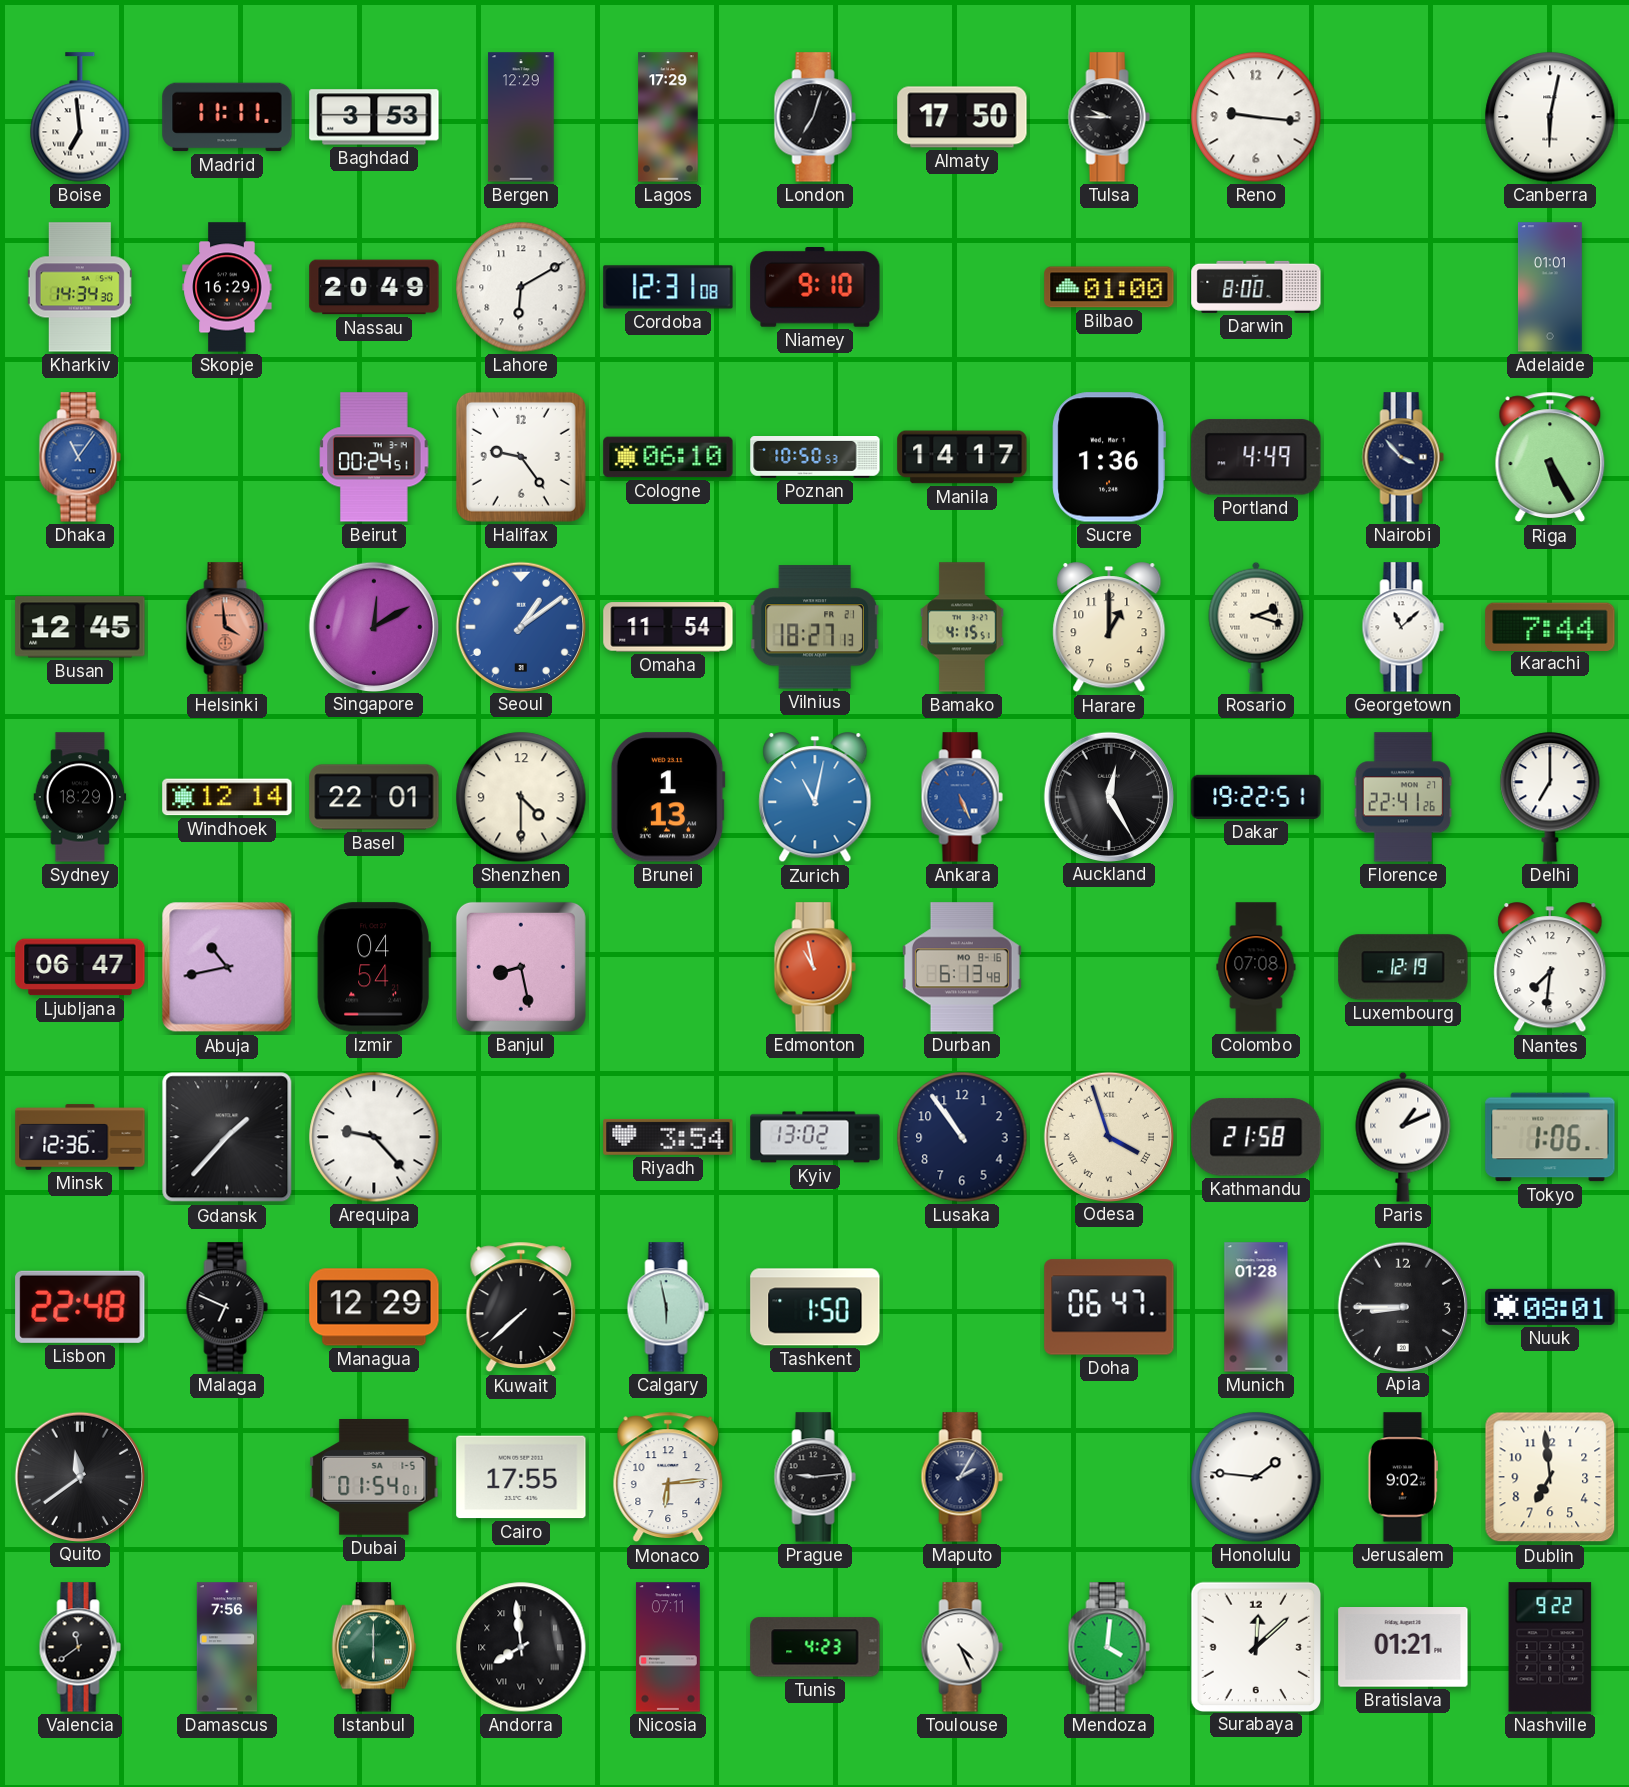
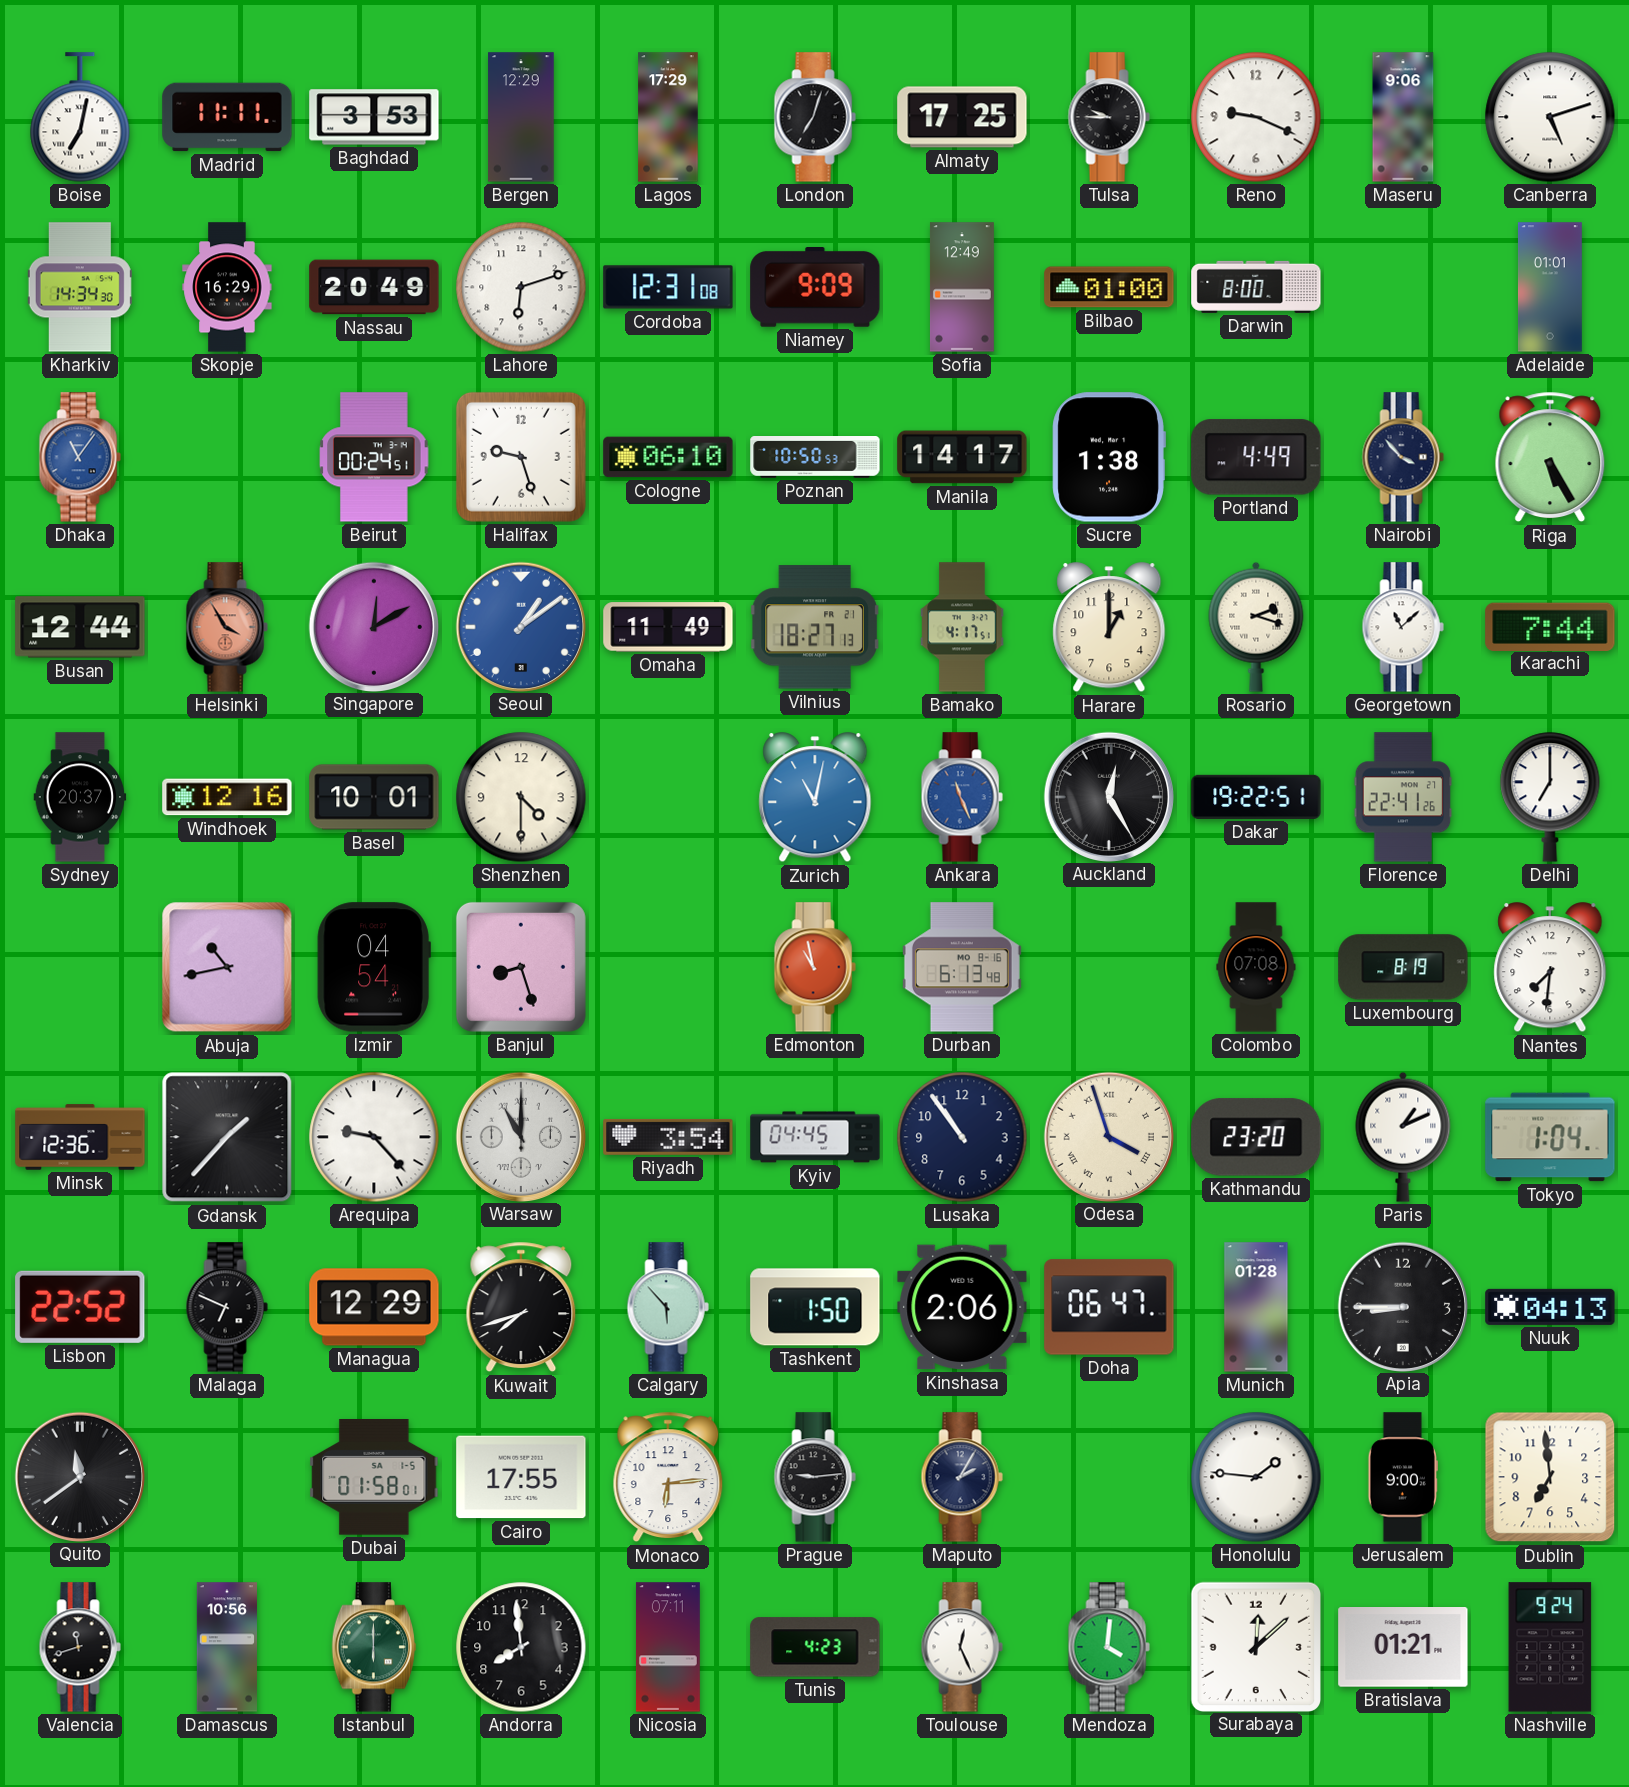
Boise: 6:59 -> 7:02 (80, 117)
Almaty: 17:50 -> 17:25 (962, 117)
Reno: 9:16 -> 9:19 (1256, 117)
Maseru: none -> 9:06 (1403, 117)
Canberra: 6:02 -> 5:12 (1550, 117)
Lahore: 6:10 -> 6:12 (521, 287)
Niamey: 9:10 -> 9:09 (815, 288)
Sofia: none -> 12:49 (962, 287)
Halifax: 9:24 -> 9:27 (521, 457)
Sucre: 1:36 -> 1:38 (1109, 457)
Busan: 12:45 -> 12:44 (80, 627)
Helsinki: 3:59 -> 3:55 (227, 627)
Omaha: 11:54 -> 11:49 (668, 627)
Bamako: 4:15 -> 4:17 (962, 627)
Sydney: 18:29 -> 20:37 (80, 797)
Windhoek: 12:14 -> 12:16 (227, 797)
Basel: 22:01 -> 10:01 (374, 797)
Brunei: 1:13 -> none (668, 797)
Ankara: 5:26 -> 11:26 (962, 797)
Ljubljana: 06:47 -> none (80, 967)
Banjul: 8:28 -> 8:27 (521, 967)
Luxembourg: 12:19 -> 8:19 (1403, 967)
Warsaw: none -> 11:00 (520, 1136)
Kyiv: 13:02 -> 04:45 (815, 1137)
Kathmandu: 21:58 -> 23:20 (1256, 1137)
Tokyo: 1:06 -> 1:04 (1550, 1137)
Lisbon: 22:48 -> 22:52 (80, 1307)
Kuwait: 7:38 -> 7:42 (521, 1307)
Calgary: 5:58 -> 5:53 (668, 1307)
Kinshasa: none -> 2:06 (962, 1307)
Nuuk: 08:01 -> 04:13 (1550, 1307)
Dubai: 01:54 -> 01:58 (374, 1478)
Jerusalem: 9:02 -> 9:00 (1403, 1477)
Valencia: 11:39 -> 11:42 (80, 1647)
Damascus: 7:56 -> 10:56 (227, 1647)
Andorra numerals: Roman -> Arabic (521, 1647)
Toulouse: 4:26 -> 12:26 (962, 1647)
Nashville: 9:22 -> 9:24 (1550, 1647)
